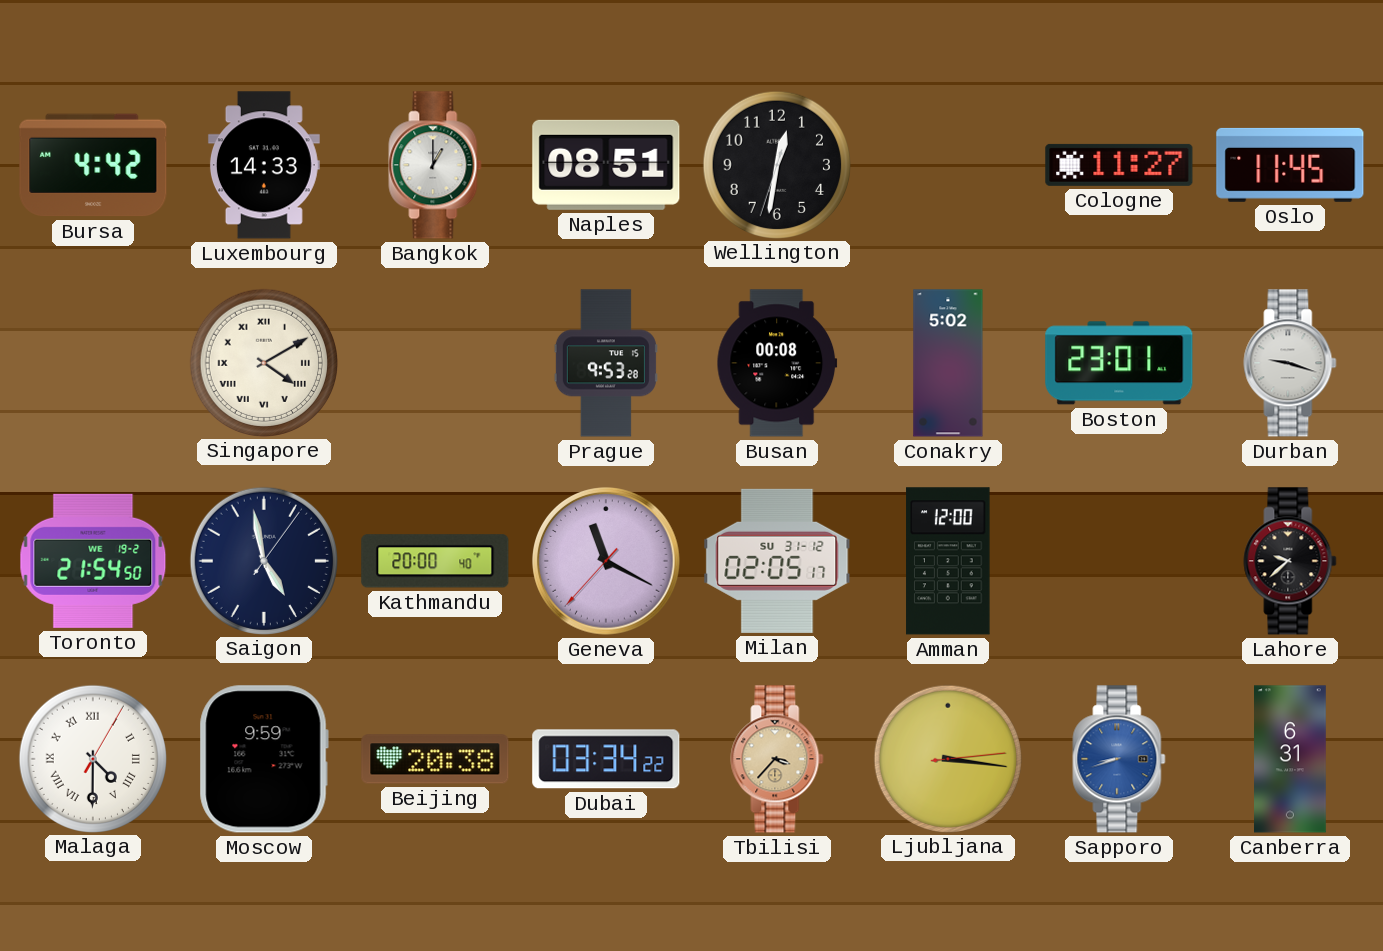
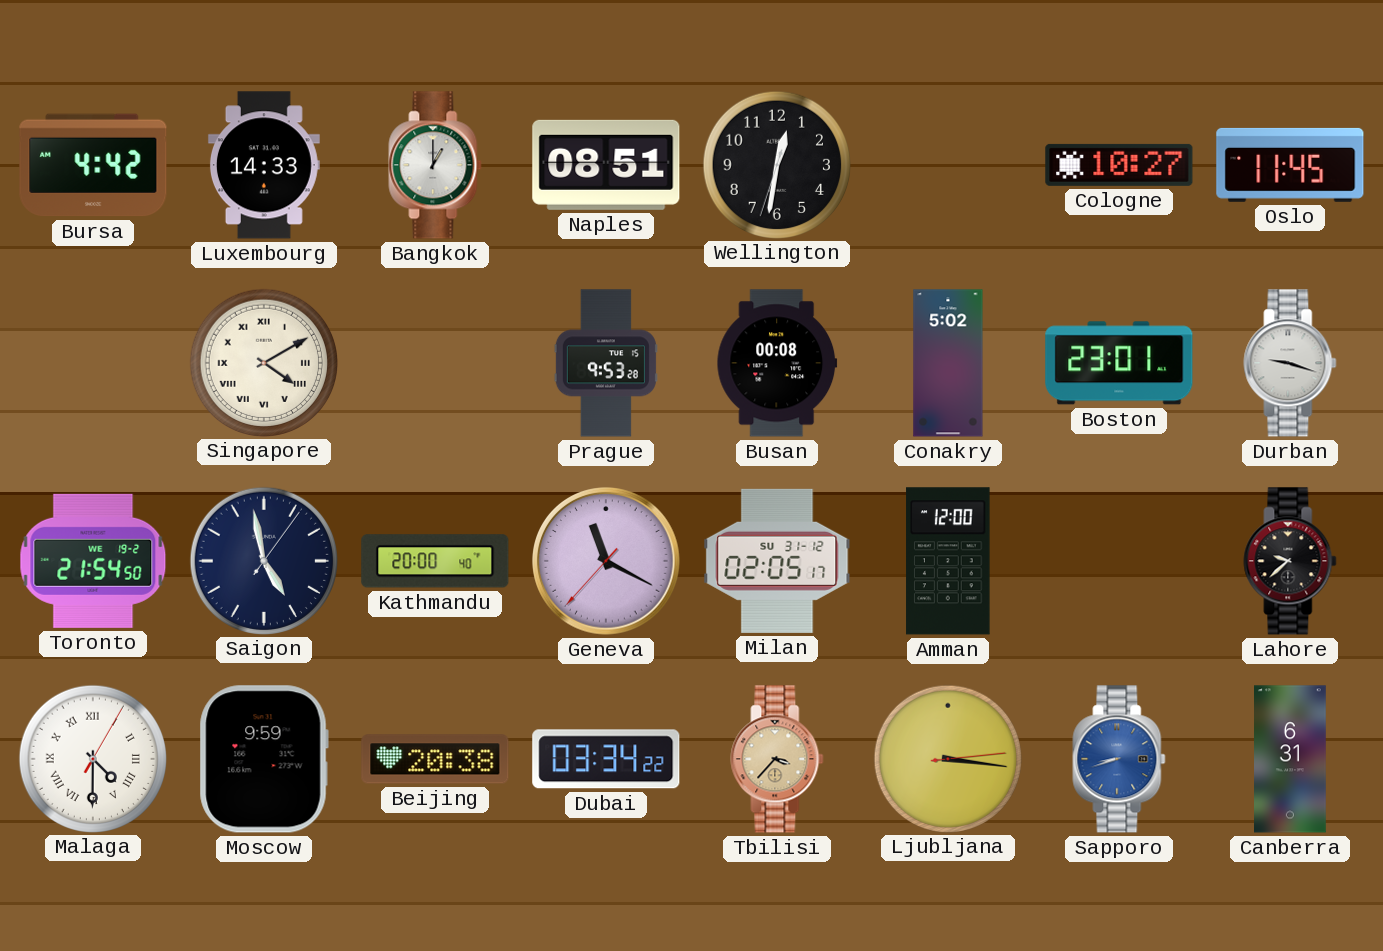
Cologne: 11:27 -> 10:27 (1119, 165)
